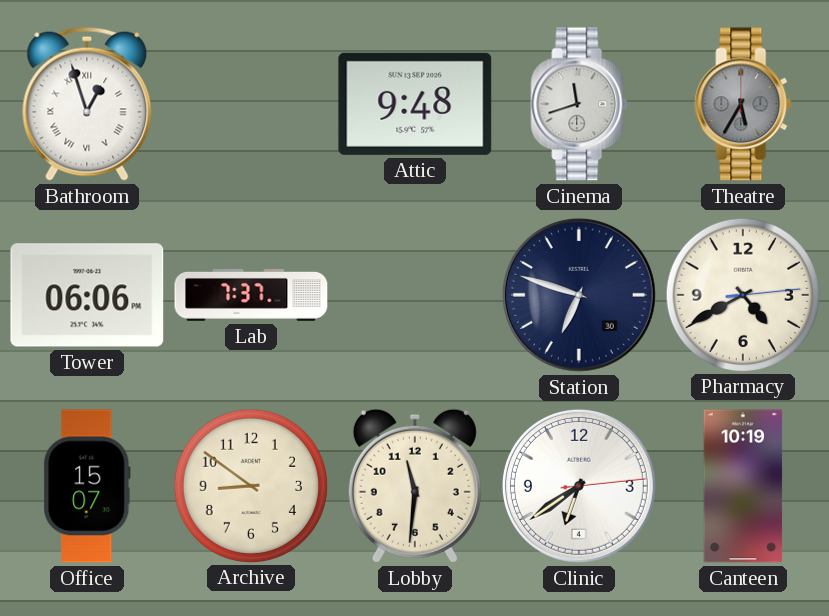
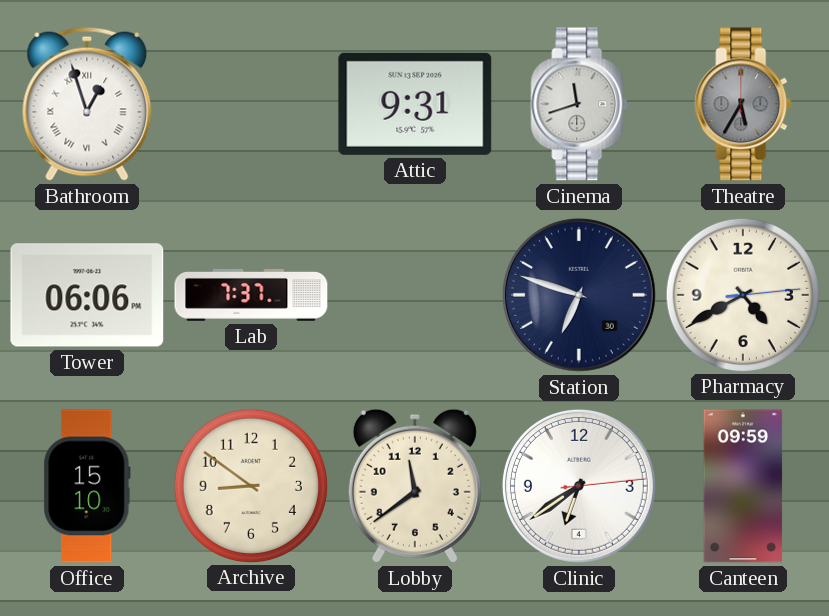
Attic: 9:48 -> 9:31 (415, 104)
Office: 15:07 -> 15:10 (87, 486)
Lobby: 11:31 -> 11:39 (415, 486)
Canteen: 10:19 -> 09:59 (743, 486)
